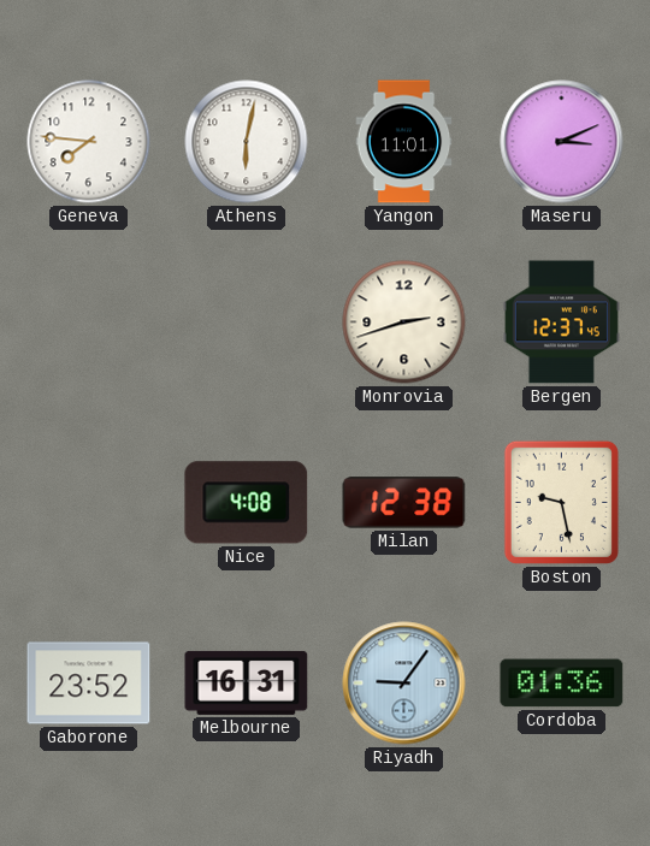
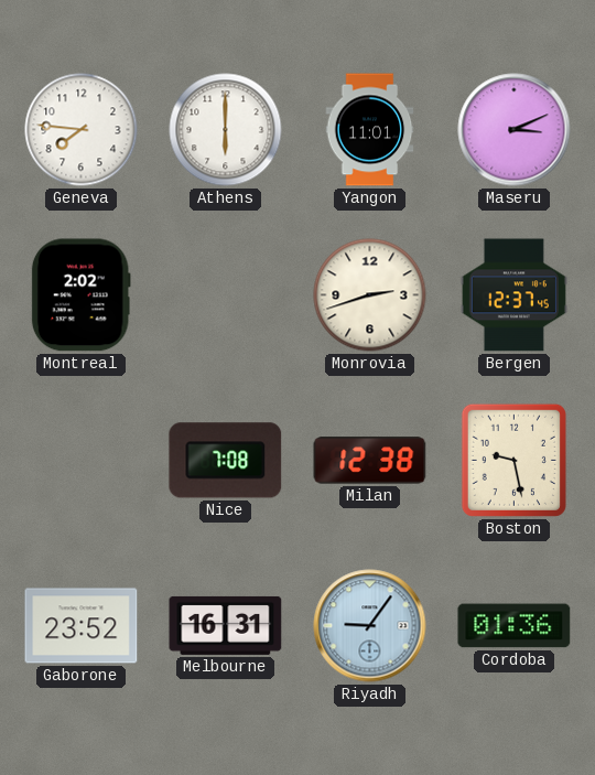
Athens: 6:02 -> 6:00 (226, 130)
Montreal: none -> 2:02 (80, 295)
Nice: 4:08 -> 7:08 (226, 461)
